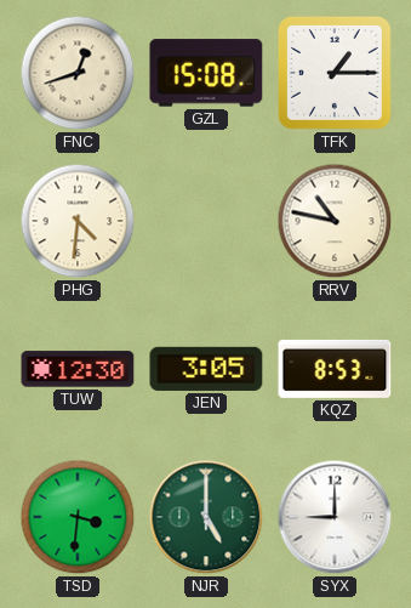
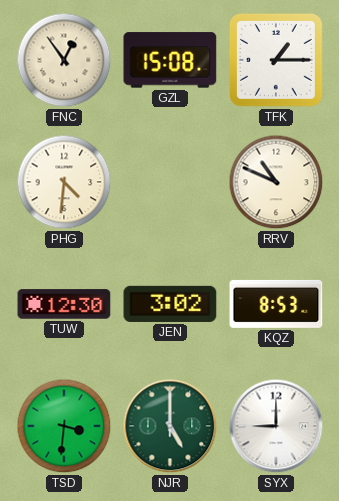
FNC: 12:42 -> 12:54 (64, 60)
RRV: 10:47 -> 10:49 (276, 182)
JEN: 3:05 -> 3:02 (170, 304)
